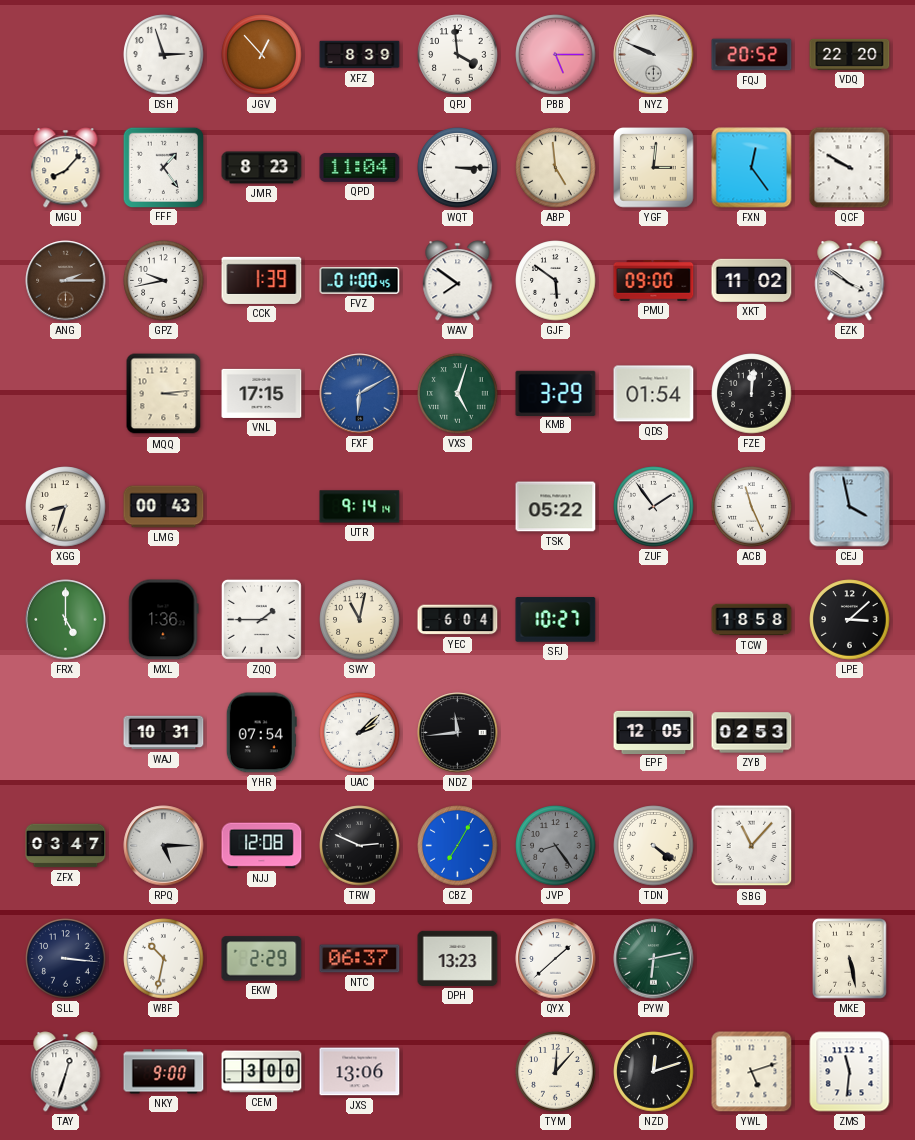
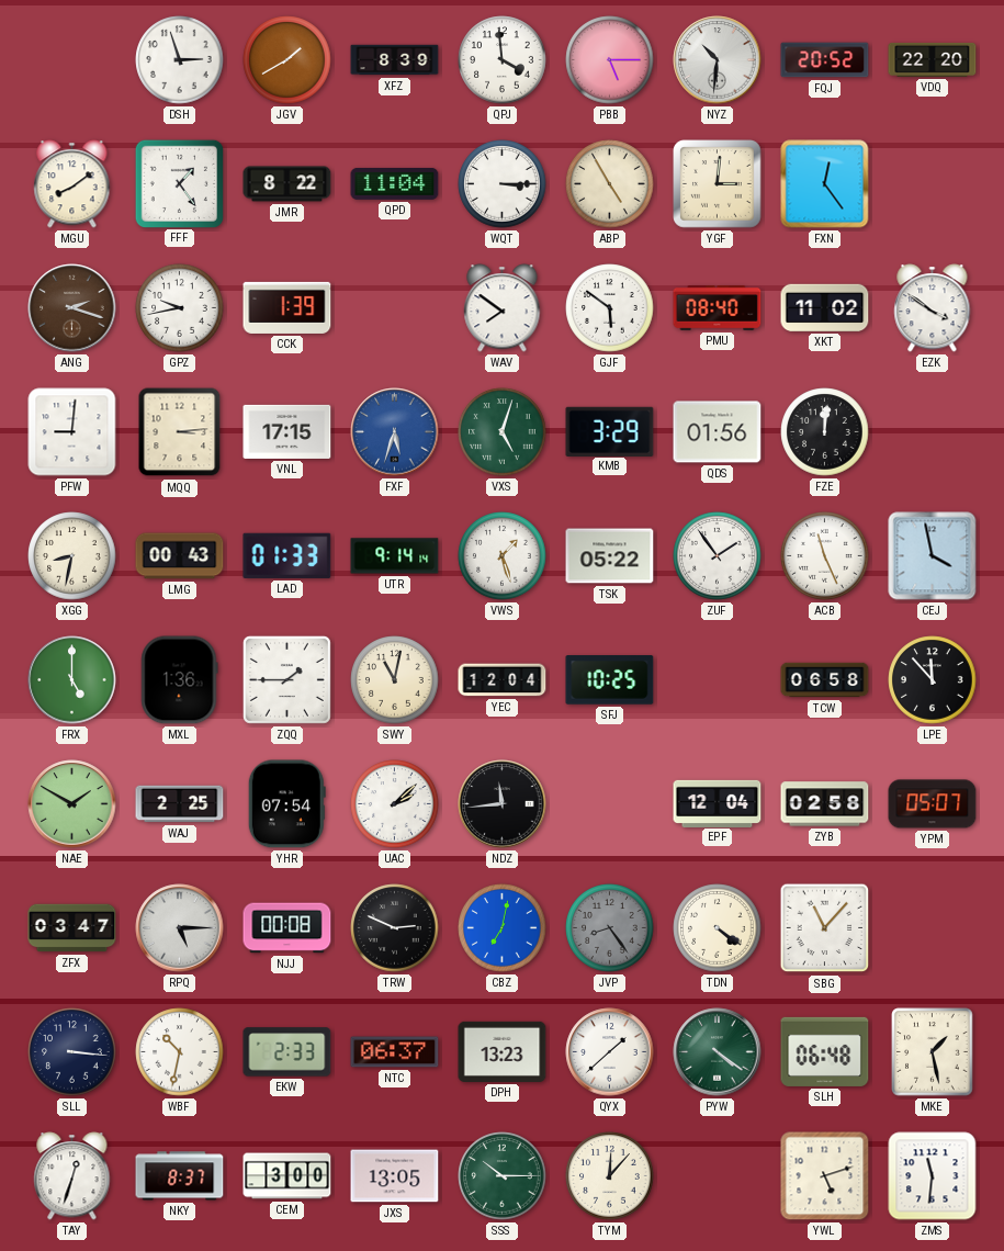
JGV: 12:53 -> 1:40 (287, 60)
NYZ: 9:49 -> 10:31 (718, 60)
MGU: 8:07 -> 8:09 (72, 184)
JMR: 8:23 -> 8:22 (287, 184)
ABP: 4:59 -> 4:55 (610, 184)
QCF: 9:50 -> none (850, 168)
ANG: 2:15 -> 2:18 (72, 308)
FVZ: 01:00 -> none (360, 281)
PMU: 09:00 -> 08:40 (718, 308)
PFW: none -> 9:01 (72, 432)
FXF: 6:10 -> 5:33 (395, 432)
QDS: 01:54 -> 01:56 (718, 432)
XGG: 8:33 -> 8:32 (72, 556)
LAD: none -> 01:33 (287, 555)
VWS: none -> 1:27 (503, 556)
YEC: 6:04 -> 12:04 (503, 680)
SFJ: 10:27 -> 10:25 (610, 680)
TCW: 18:58 -> 06:58 (825, 680)
LPE: 3:08 -> 11:53 (933, 680)
NAE: none -> 1:50 (72, 804)
WAJ: 10:31 -> 2:25 (180, 804)
EPF: 12:05 -> 12:04 (718, 803)
ZYB: 02:53 -> 02:58 (825, 804)
YPM: none -> 05:07 (933, 804)
NJJ: 12:08 -> 00:08 (287, 928)
CBZ: 7:05 -> 7:02 (503, 928)
EKW: 2:29 -> 2:33 (287, 1052)
PYW: 6:13 -> 4:21 (718, 1052)
SLH: none -> 06:48 (825, 1051)
MKE: 5:28 -> 1:28 (933, 1052)
NKY: 9:00 -> 8:37 (180, 1176)
JXS: 13:06 -> 13:05 (395, 1176)
SSS: none -> 10:15 (503, 1176)
NZD: 12:12 -> none (654, 1072)
